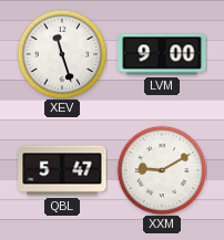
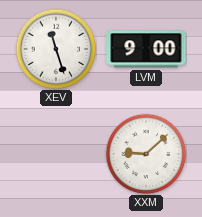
QBL: 5:47 -> none (62, 170)
XXM: 9:10 -> 9:08 (146, 154)
